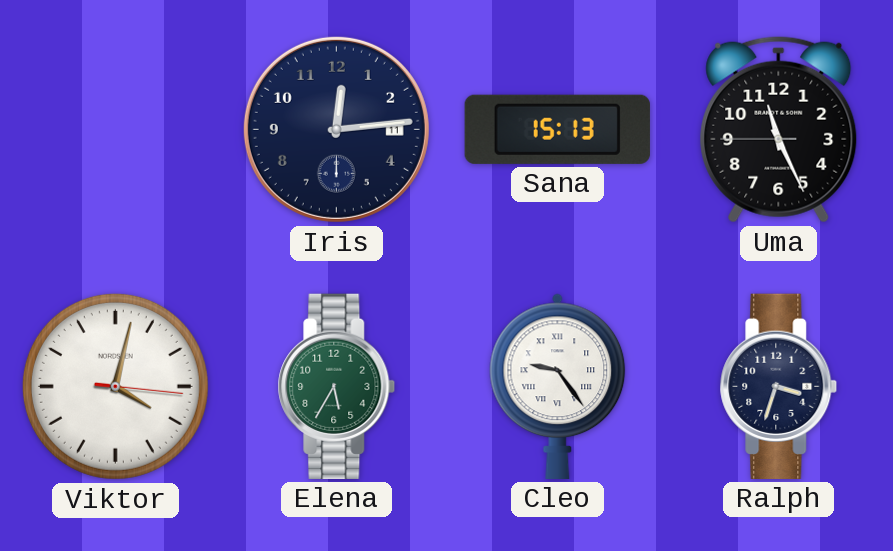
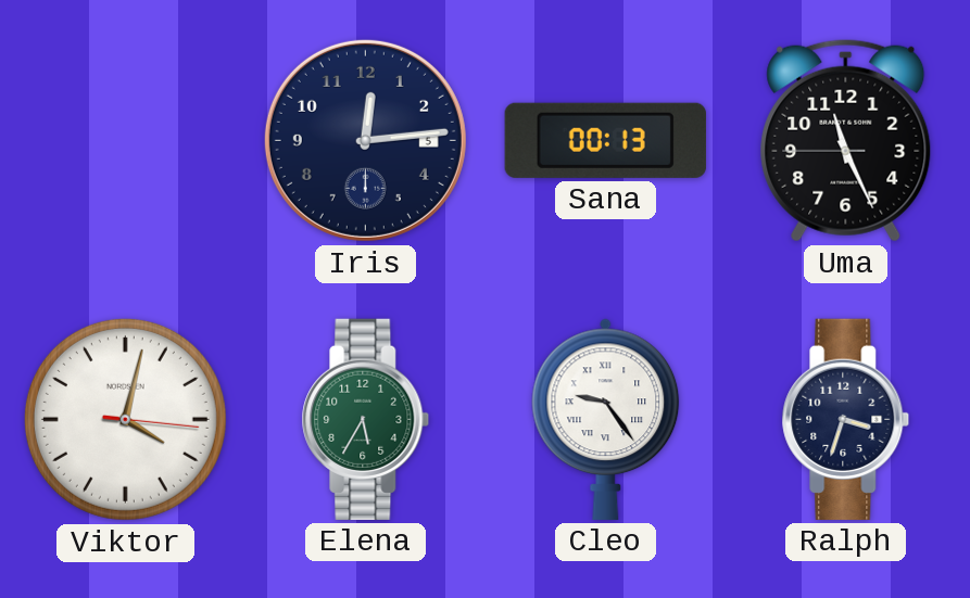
Iris date: 11 -> 5 (365, 140)
Sana: 15:13 -> 00:13 (605, 140)
